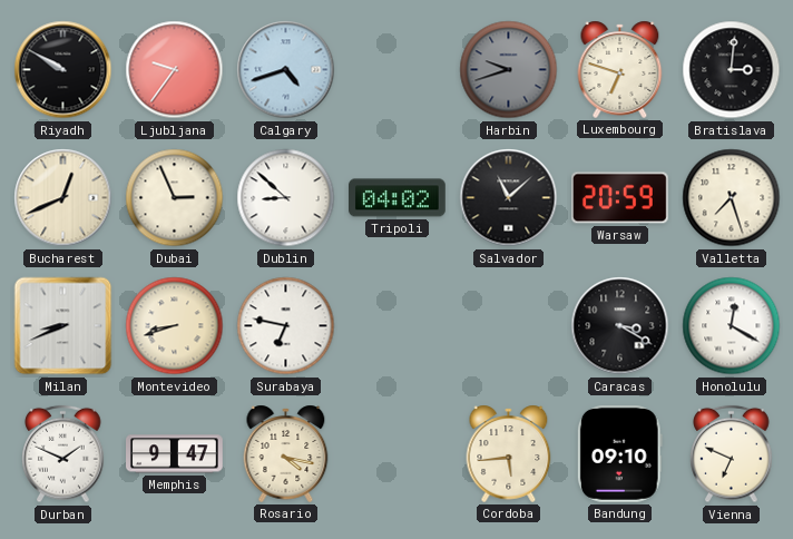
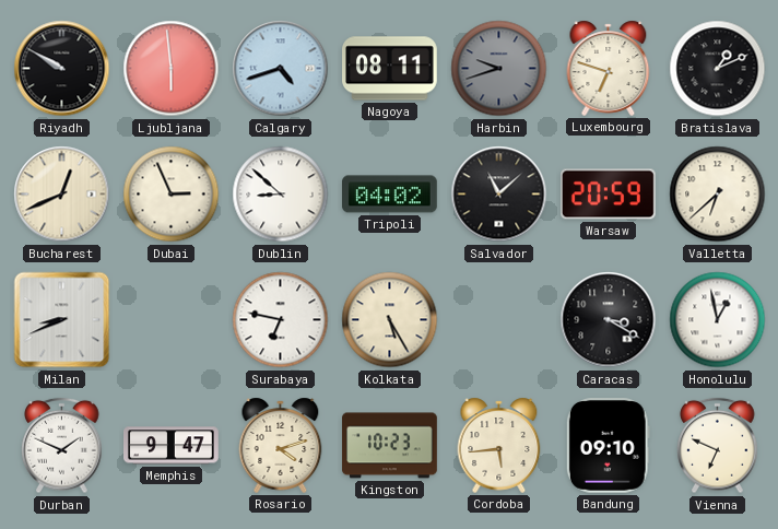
Ljubljana: 9:36 -> 5:59 (172, 69)
Nagoya: none -> 08:11 (390, 69)
Bratislava: 3:01 -> 1:11 (718, 69)
Valletta: 7:27 -> 6:38 (718, 195)
Montevideo: 8:42 -> none (175, 326)
Kolkata: none -> 5:25 (390, 320)
Honolulu: 12:20 -> 12:58 (718, 320)
Rosario: 4:17 -> 4:12 (281, 445)
Kingston: none -> 10:23 (390, 446)
